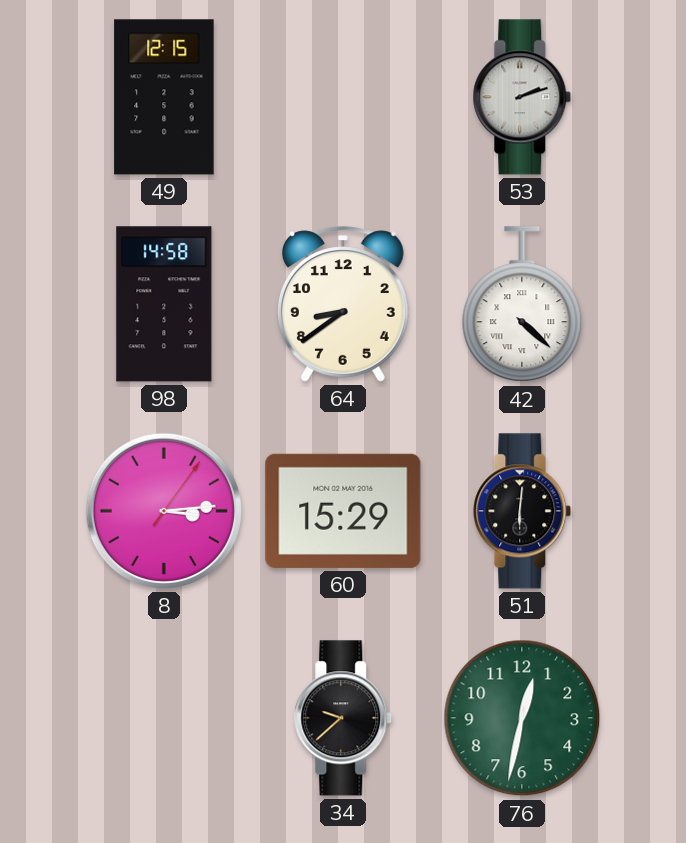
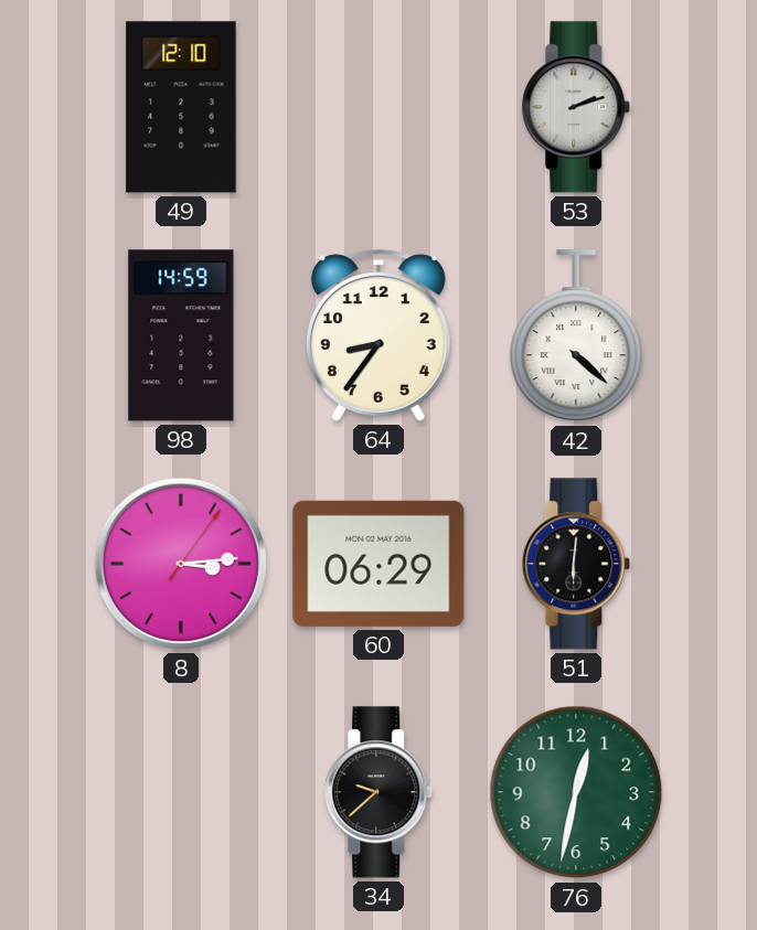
49: 12:15 -> 12:10 (181, 107)
98: 14:58 -> 14:59 (181, 335)
64: 8:39 -> 8:36 (378, 335)
60: 15:29 -> 06:29 (378, 564)
